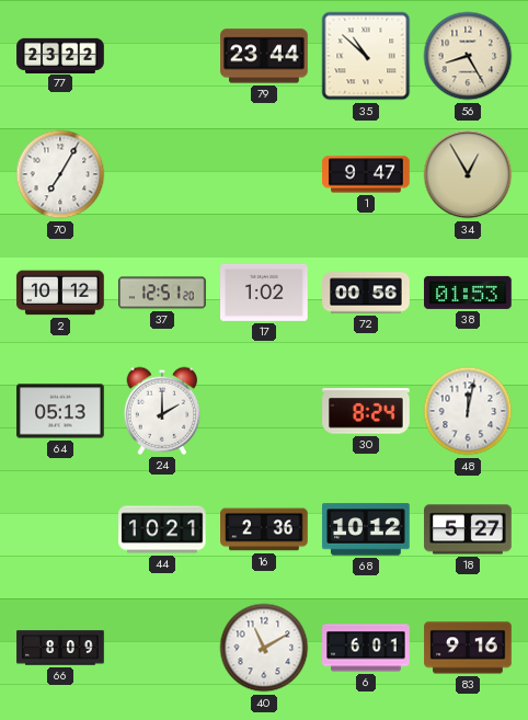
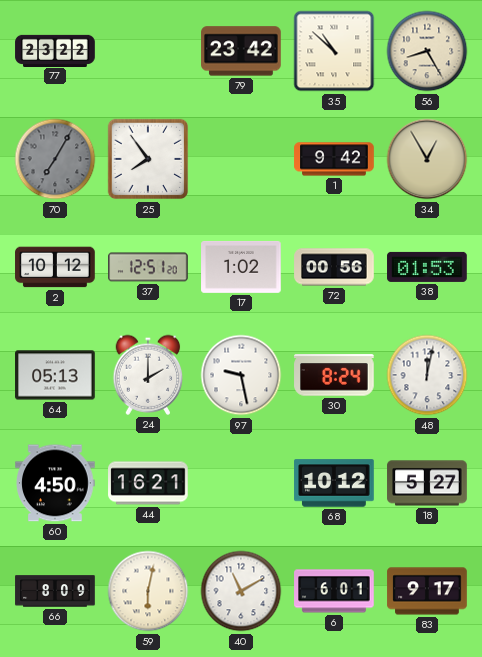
79: 23:44 -> 23:42 (241, 51)
70 dial: white -> grey (55, 159)
25: none -> 7:54 (148, 159)
1: 9:47 -> 9:42 (334, 159)
97: none -> 9:28 (241, 375)
60: none -> 4:50 (55, 483)
44: 10:21 -> 16:21 (148, 483)
16: 2:36 -> none (264, 529)
59: none -> 6:02 (148, 591)
83: 9:16 -> 9:17 (427, 591)
